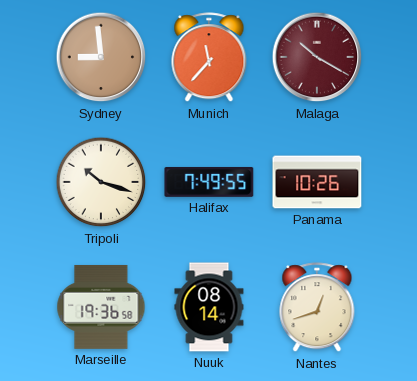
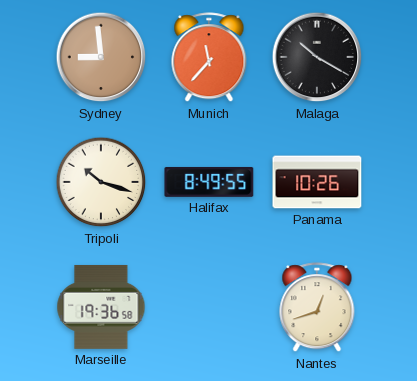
Malaga dial: burgundy -> black (317, 57)
Halifax: 7:49 -> 8:49 (209, 182)
Nuuk: 08:14 -> none (209, 307)
